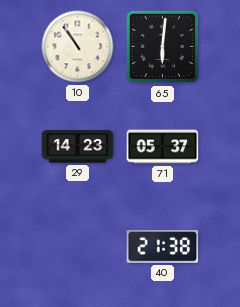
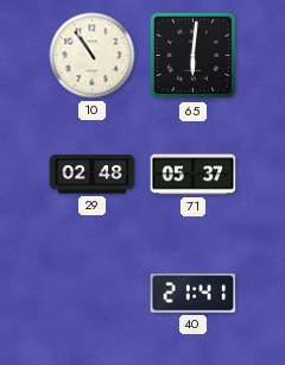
29: 14:23 -> 02:48 (93, 175)
40: 21:38 -> 21:41 (194, 294)
